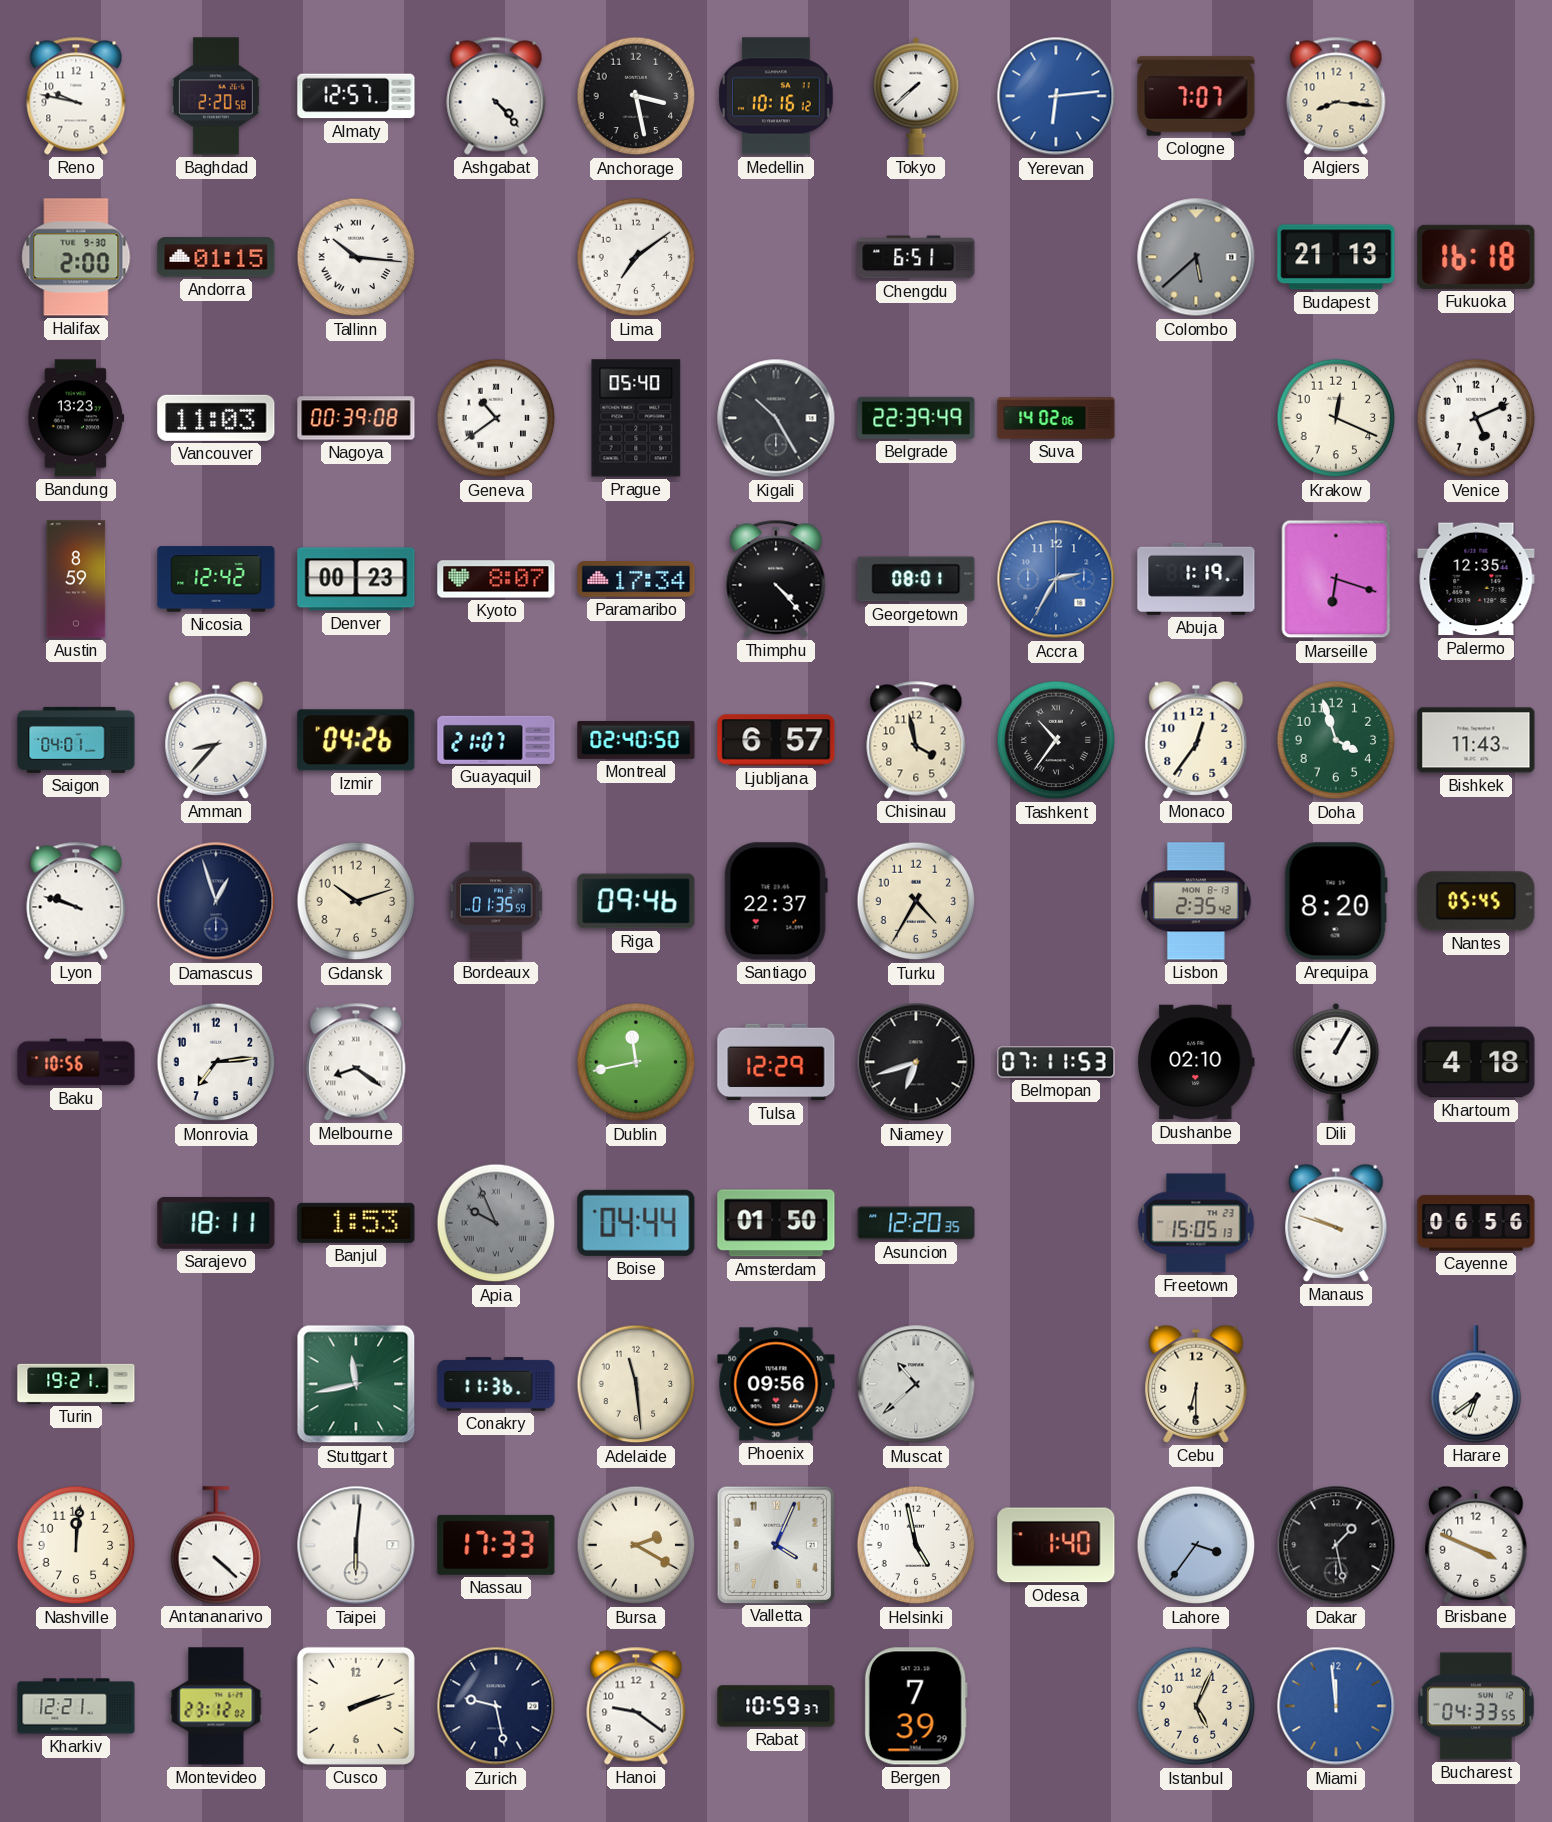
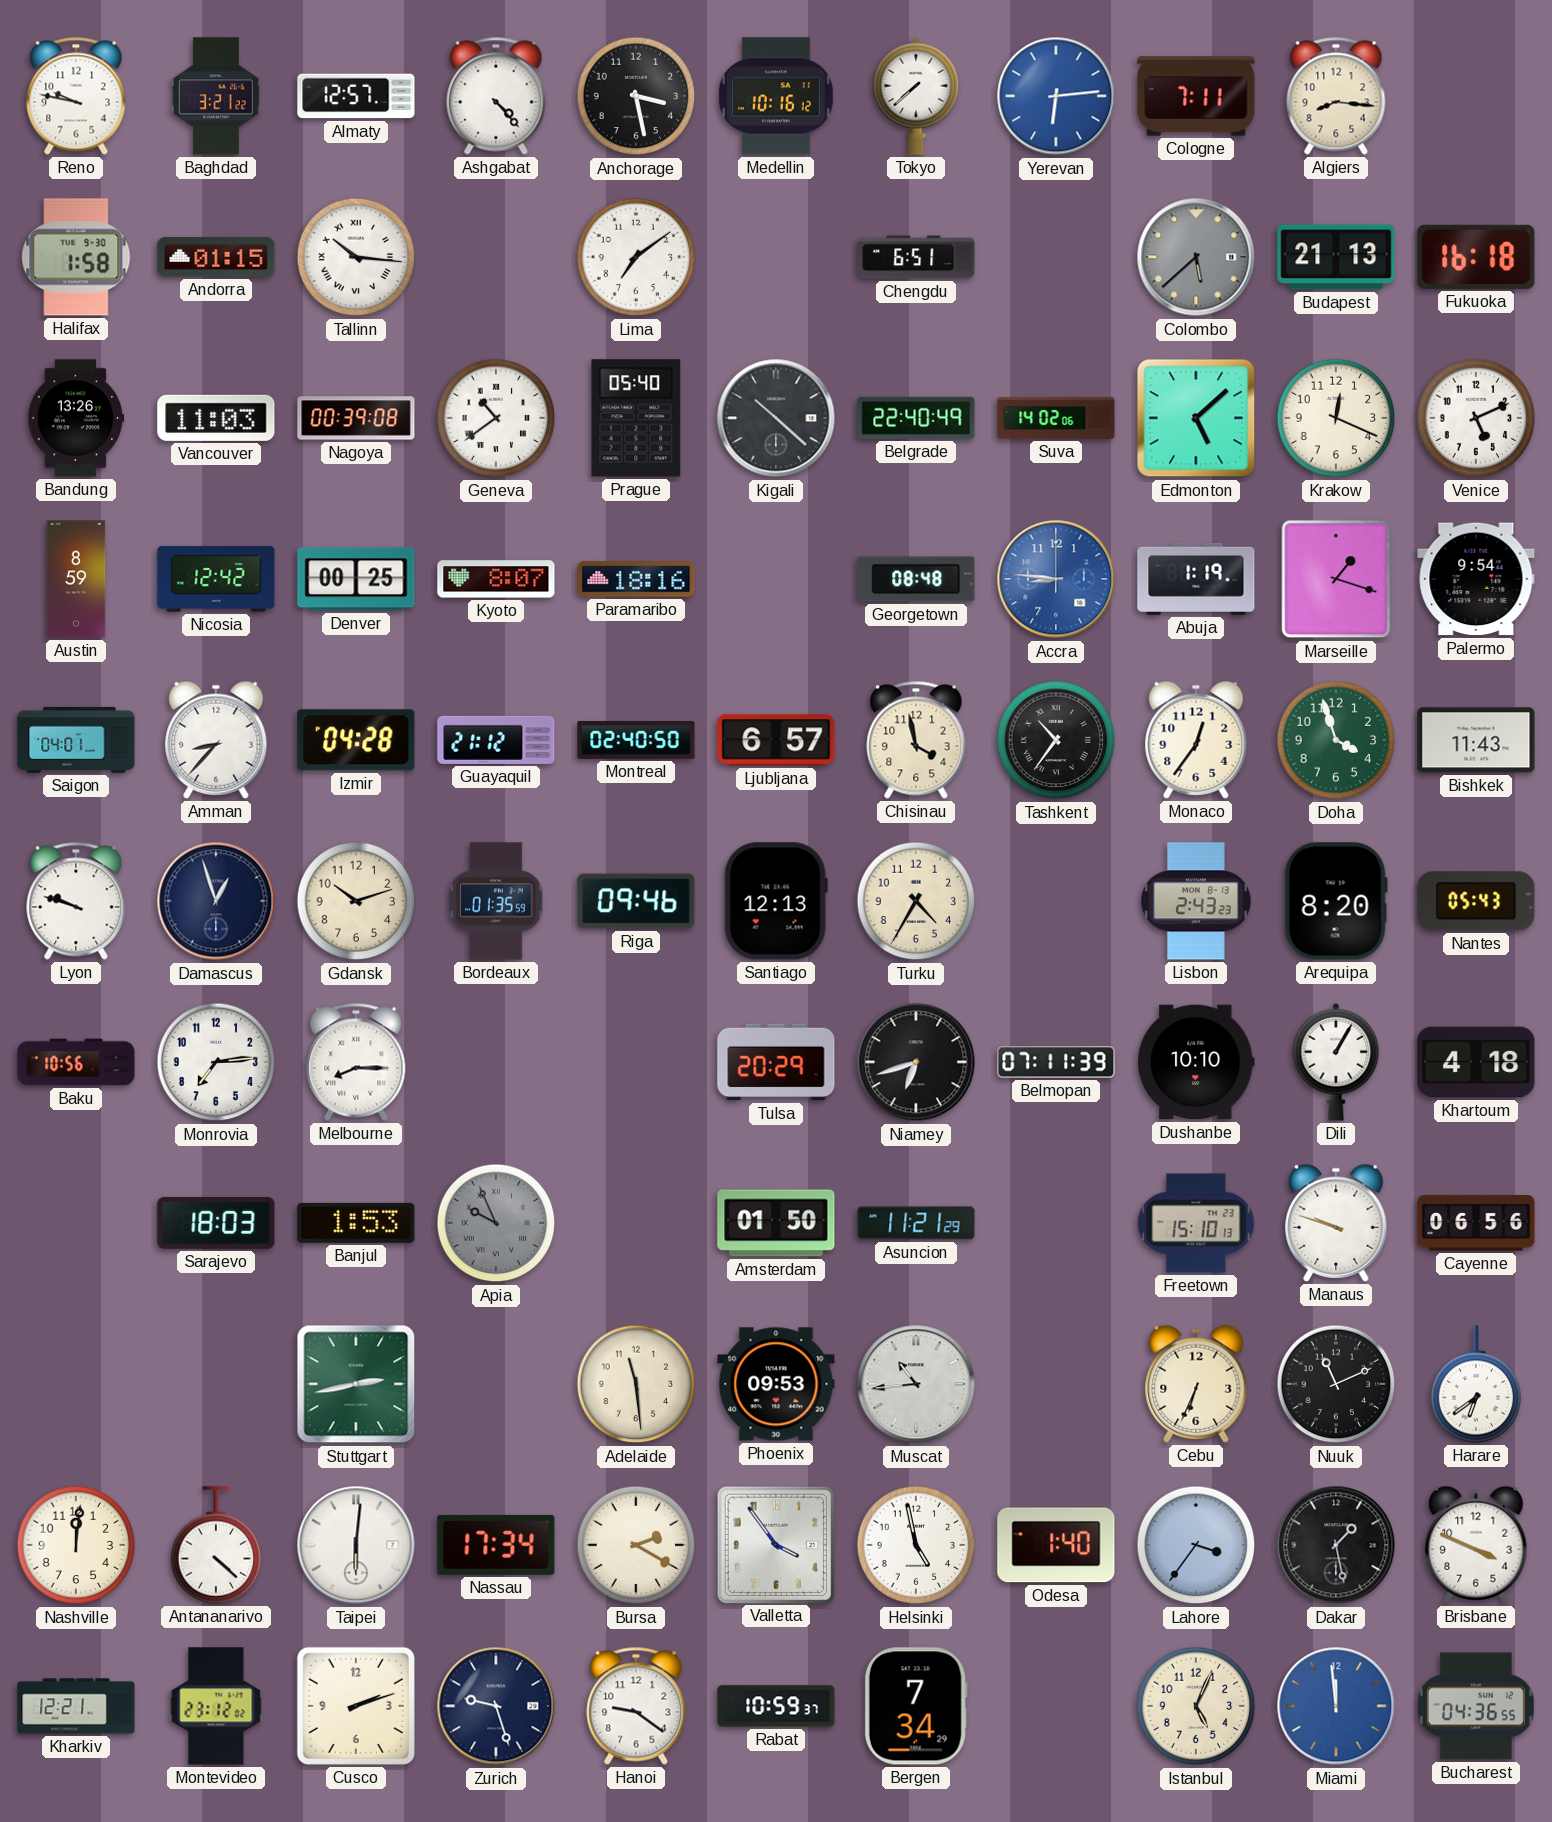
Baghdad: 2:20 -> 3:21 (216, 96)
Cologne: 7:07 -> 7:11 (1196, 96)
Halifax: 2:00 -> 1:58 (76, 257)
Bandung: 13:23 -> 13:26 (76, 418)
Kigali: 10:25 -> 10:22 (776, 418)
Belgrade: 22:39 -> 22:40 (916, 418)
Edmonton: none -> 5:08 (1196, 418)
Denver: 00:23 -> 00:25 (356, 579)
Paramaribo: 17:34 -> 18:16 (636, 579)
Thimphu: 4:23 -> none (776, 579)
Georgetown: 08:01 -> 08:48 (916, 579)
Accra: 2:35 -> 8:46 (1056, 579)
Marseille: 6:18 -> 1:18 (1336, 579)
Palermo: 12:35 -> 9:54 (1476, 579)
Izmir: 04:26 -> 04:28 (356, 740)
Guayaquil: 21:07 -> 21:12 (496, 740)
Santiago: 22:37 -> 12:13 (776, 901)
Lisbon: 2:35 -> 2:43 (1196, 901)
Nantes: 05:45 -> 05:43 (1476, 901)
Melbourne: 8:21 -> 8:15 (356, 1062)
Dublin: 11:43 -> none (636, 1062)
Tulsa: 12:29 -> 20:29 (776, 1062)
Belmopan: 07:11:53 -> 07:11:39 (1056, 1062)
Dushanbe: 02:10 -> 10:10 (1196, 1062)
Sarajevo: 18:11 -> 18:03 (216, 1223)
Boise: 04:44 -> none (636, 1223)
Asuncion: 12:20 -> 11:21 (916, 1223)
Freetown: 15:05 -> 15:10 (1196, 1223)
Turin: 19:21 -> none (76, 1384)
Stuttgart: 11:43 -> 2:43 (356, 1384)
Conakry: 11:36 -> none (496, 1384)
Phoenix: 09:56 -> 09:53 (776, 1384)
Muscat: 10:38 -> 10:44 (916, 1384)
Cebu: 6:30 -> 6:34 (1196, 1384)
Nuuk: none -> 11:11 (1336, 1384)
Nassau: 17:33 -> 17:34 (496, 1545)
Valletta: 4:04 -> 3:54 (775, 1544)
Zurich: 9:28 -> 9:27 (496, 1706)
Bergen: 7:39 -> 7:34 (916, 1706)
Bucharest: 04:33 -> 04:36 (1476, 1706)
